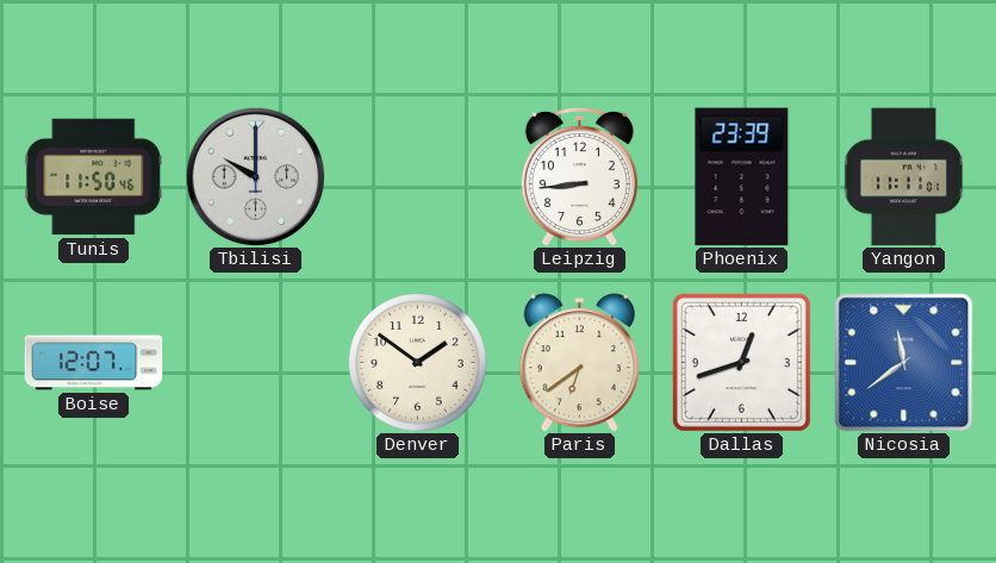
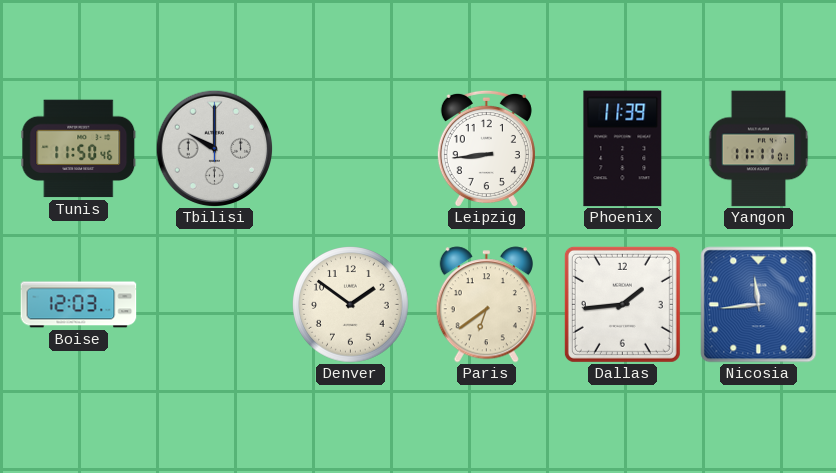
Phoenix: 23:39 -> 11:39 (623, 149)
Boise: 12:07 -> 12:03 (79, 305)
Dallas: 12:42 -> 1:44 (622, 304)
Nicosia: 11:39 -> 11:44 (759, 305)
